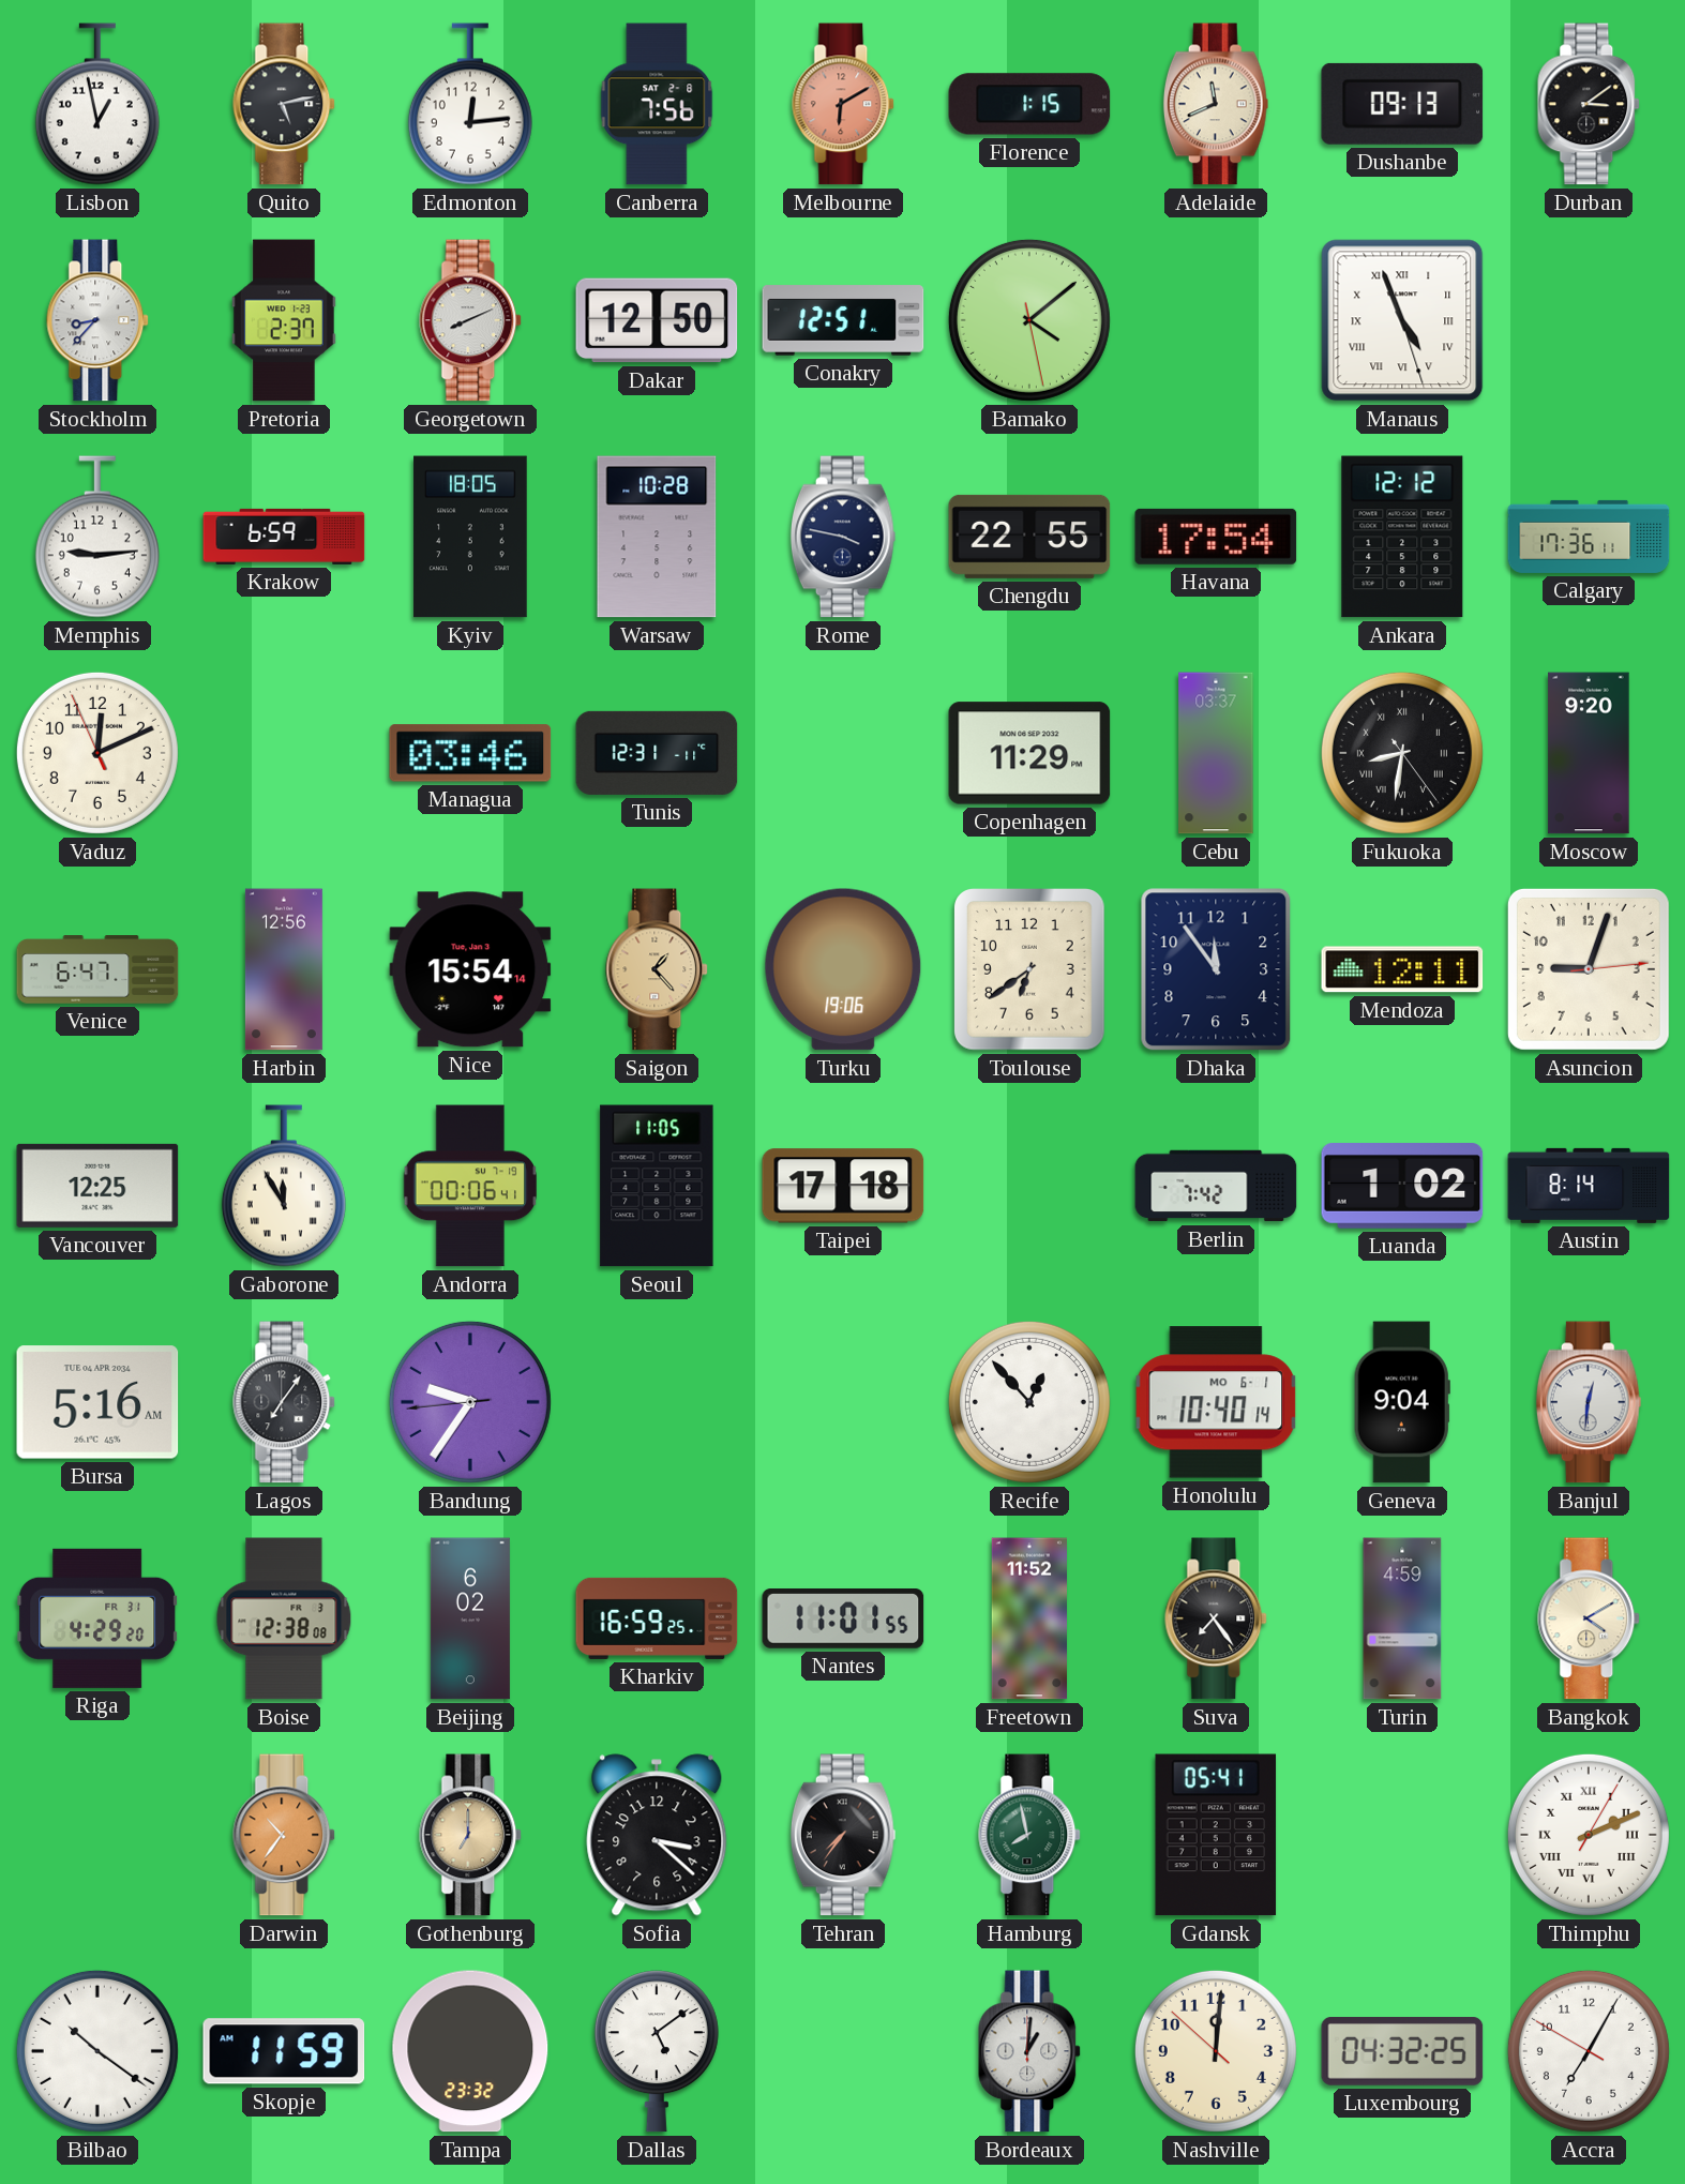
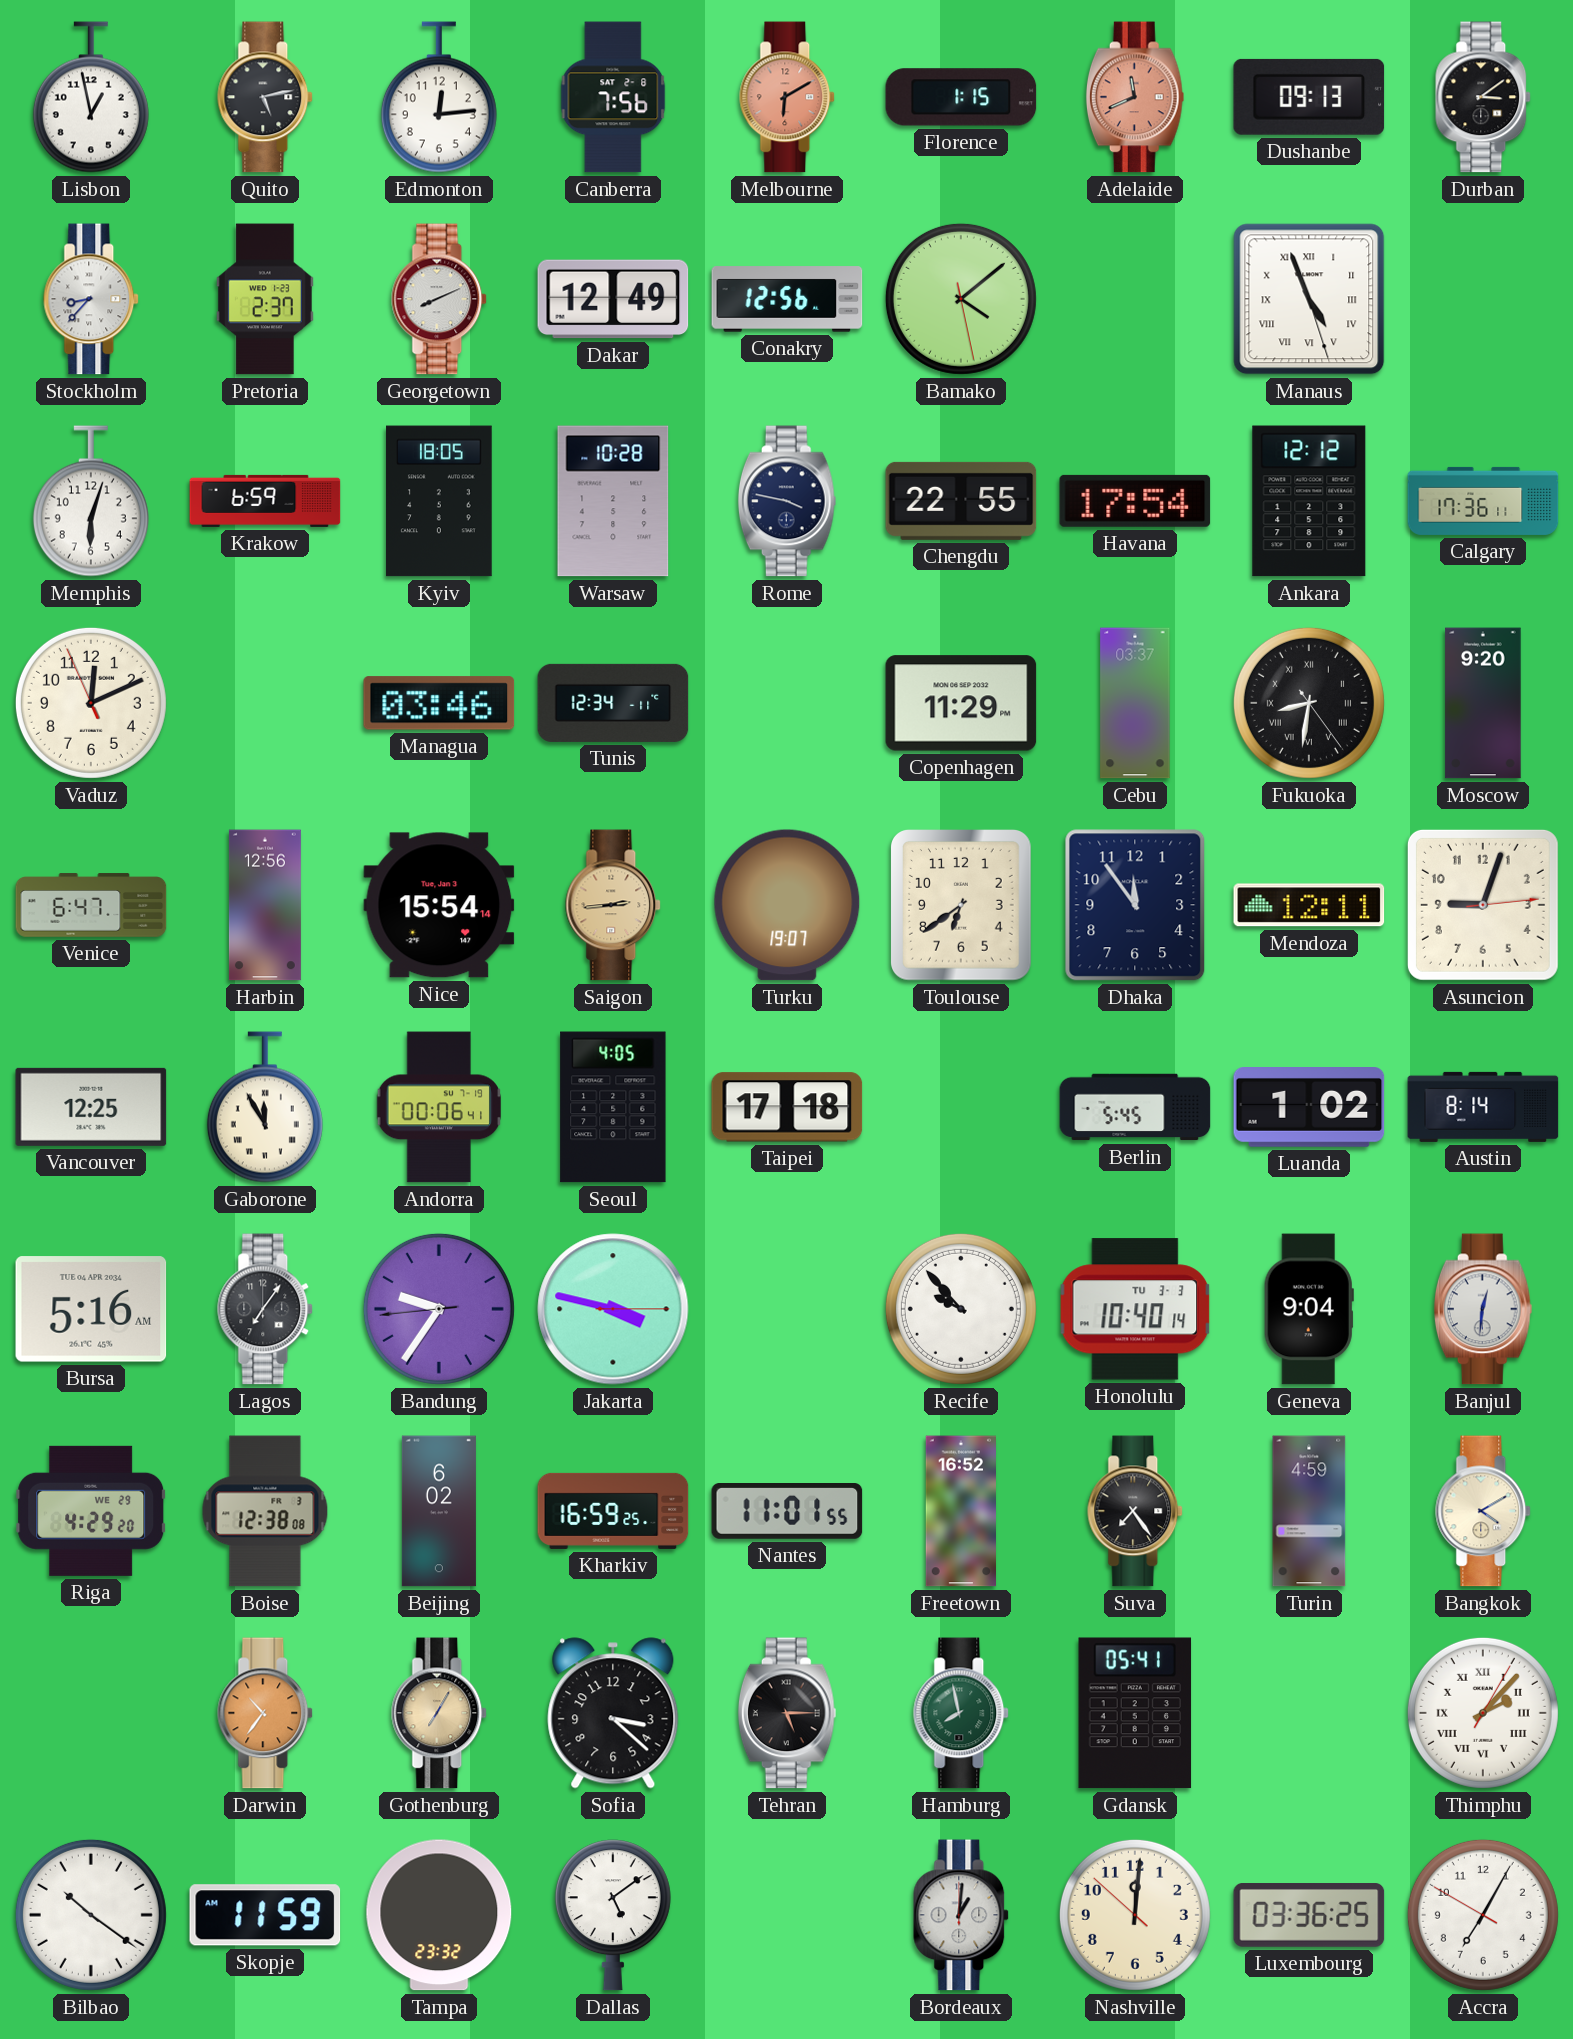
Adelaide dial: cream -> salmon (1135, 97)
Dakar: 12:50 -> 12:49 (613, 299)
Conakry: 12:51 -> 12:56 (787, 299)
Memphis: 9:14 -> 6:03 (91, 501)
Tunis: 12:31 -> 12:34 (613, 703)
Saigon: 1:23 -> 2:44 (614, 905)
Turku: 19:06 -> 19:07 (787, 905)
Seoul: 11:05 -> 4:05 (613, 1107)
Berlin: 7:42 -> 5:45 (1135, 1107)
Jakarta: none -> 3:47 (613, 1309)
Recife: 12:53 -> 9:53 (961, 1309)
Honolulu date: MO 6-1 -> TU 3-3 (1135, 1309)
Riga date: FR 31 -> WE 29 (91, 1511)
Freetown: 11:52 -> 16:52 (960, 1511)
Gothenburg: 7:00 -> 7:05 (440, 1713)
Tehran: 7:36 -> 5:15 (787, 1713)
Thimphu: 2:11 -> 2:07 (1483, 1713)
Luxembourg: 04:32 -> 03:36 (1309, 1916)
